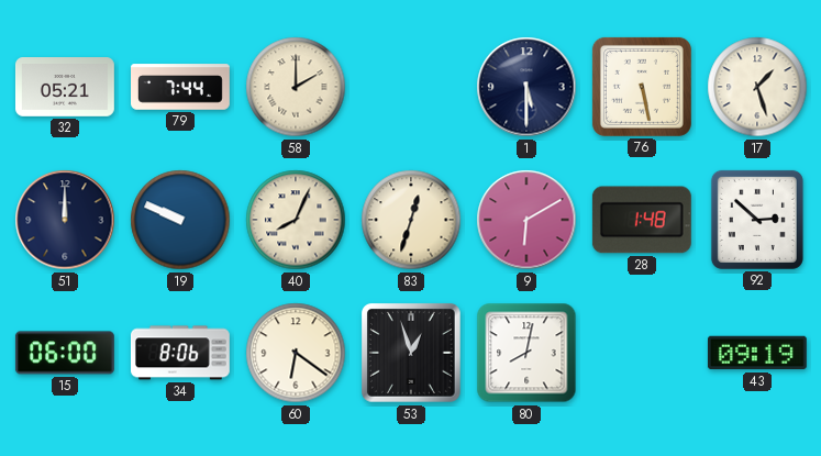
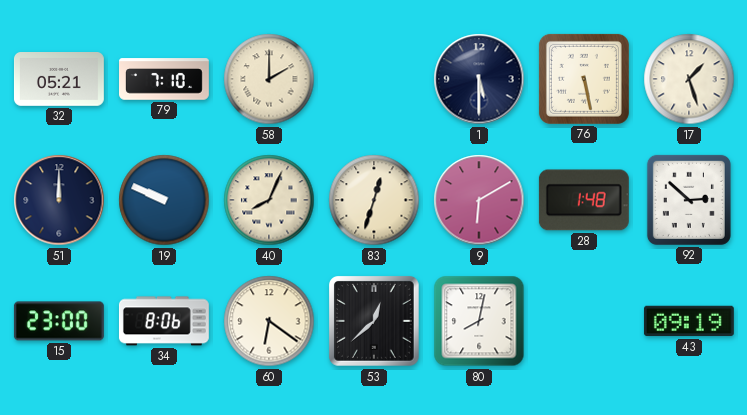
79: 7:44 -> 7:10 (165, 79)
15: 06:00 -> 23:00 (59, 321)
53: 12:57 -> 12:38 (375, 322)
